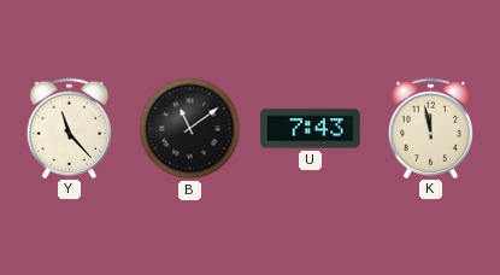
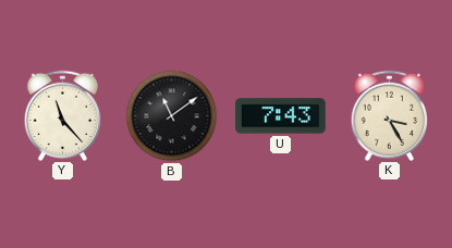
K: 11:58 -> 3:25 (390, 115)
